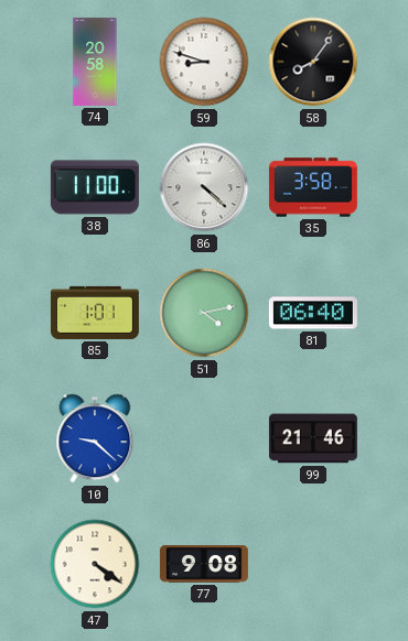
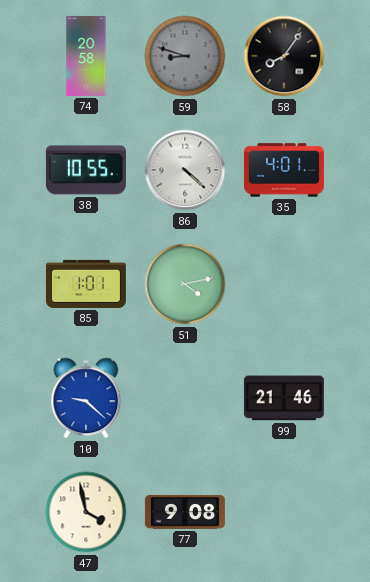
59 dial: white -> grey (185, 56)
38: 11:00 -> 10:55 (86, 170)
35: 3:58 -> 4:01 (284, 170)
81: 06:40 -> none (313, 313)
47: 4:21 -> 3:58 (86, 512)
